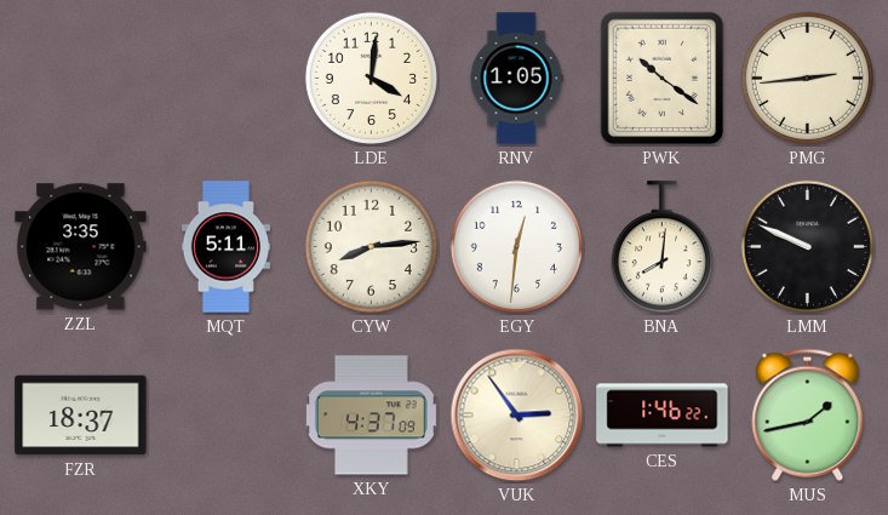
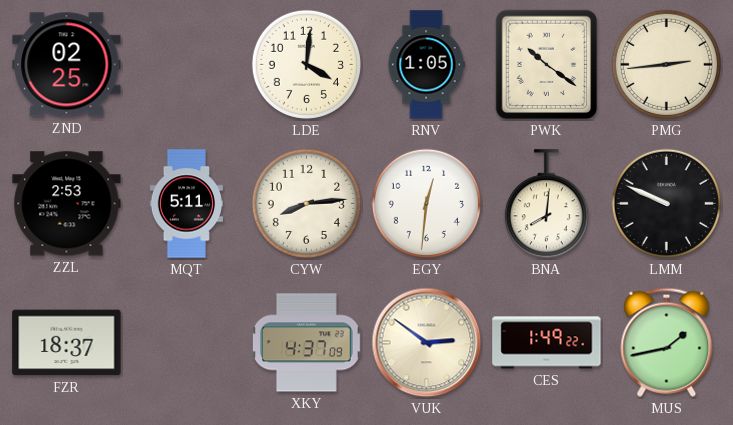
ZND: none -> 02:25 (67, 65)
ZZL: 3:35 -> 2:53 (67, 204)
VUK: 2:54 -> 2:51 (427, 343)
CES: 1:46 -> 1:49 (547, 343)
